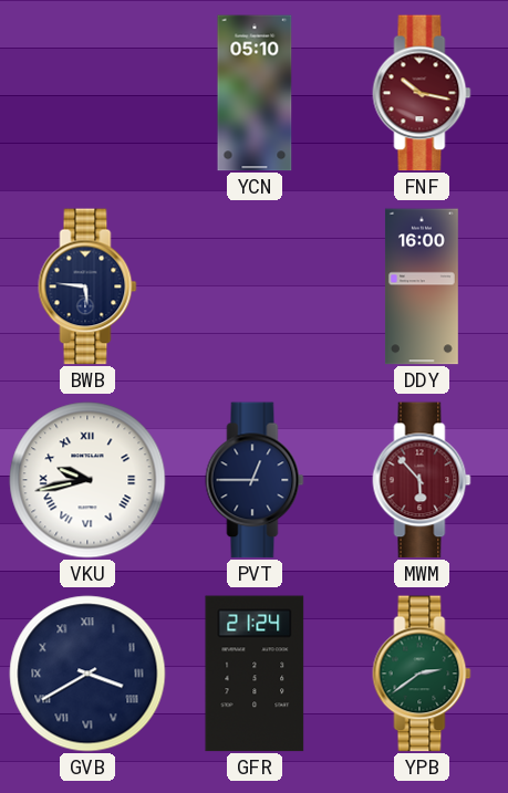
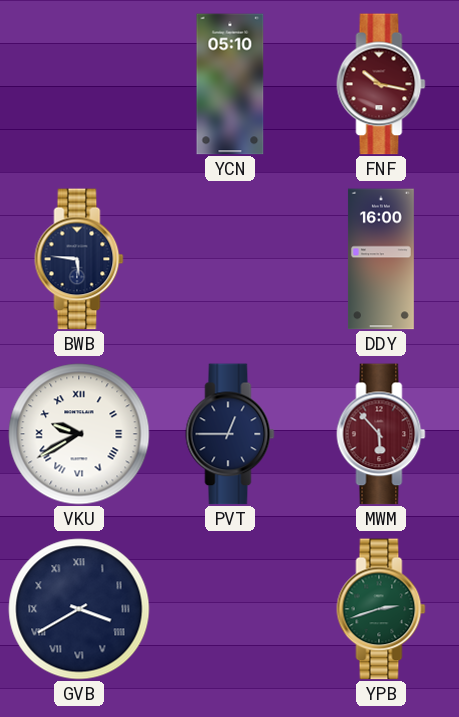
VKU: 9:43 -> 9:40 (79, 434)
GFR: 21:24 -> none (255, 674)
YPB: 2:39 -> 2:42 (381, 609)
